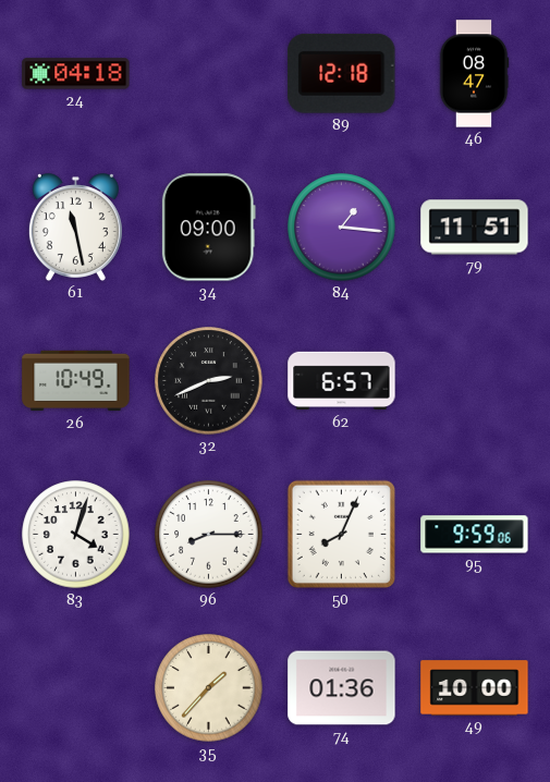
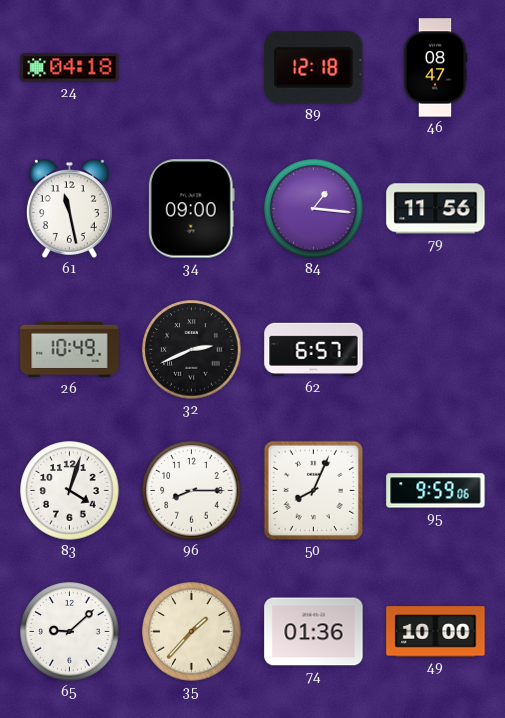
79: 11:51 -> 11:56 (436, 209)
65: none -> 9:08 (70, 632)
